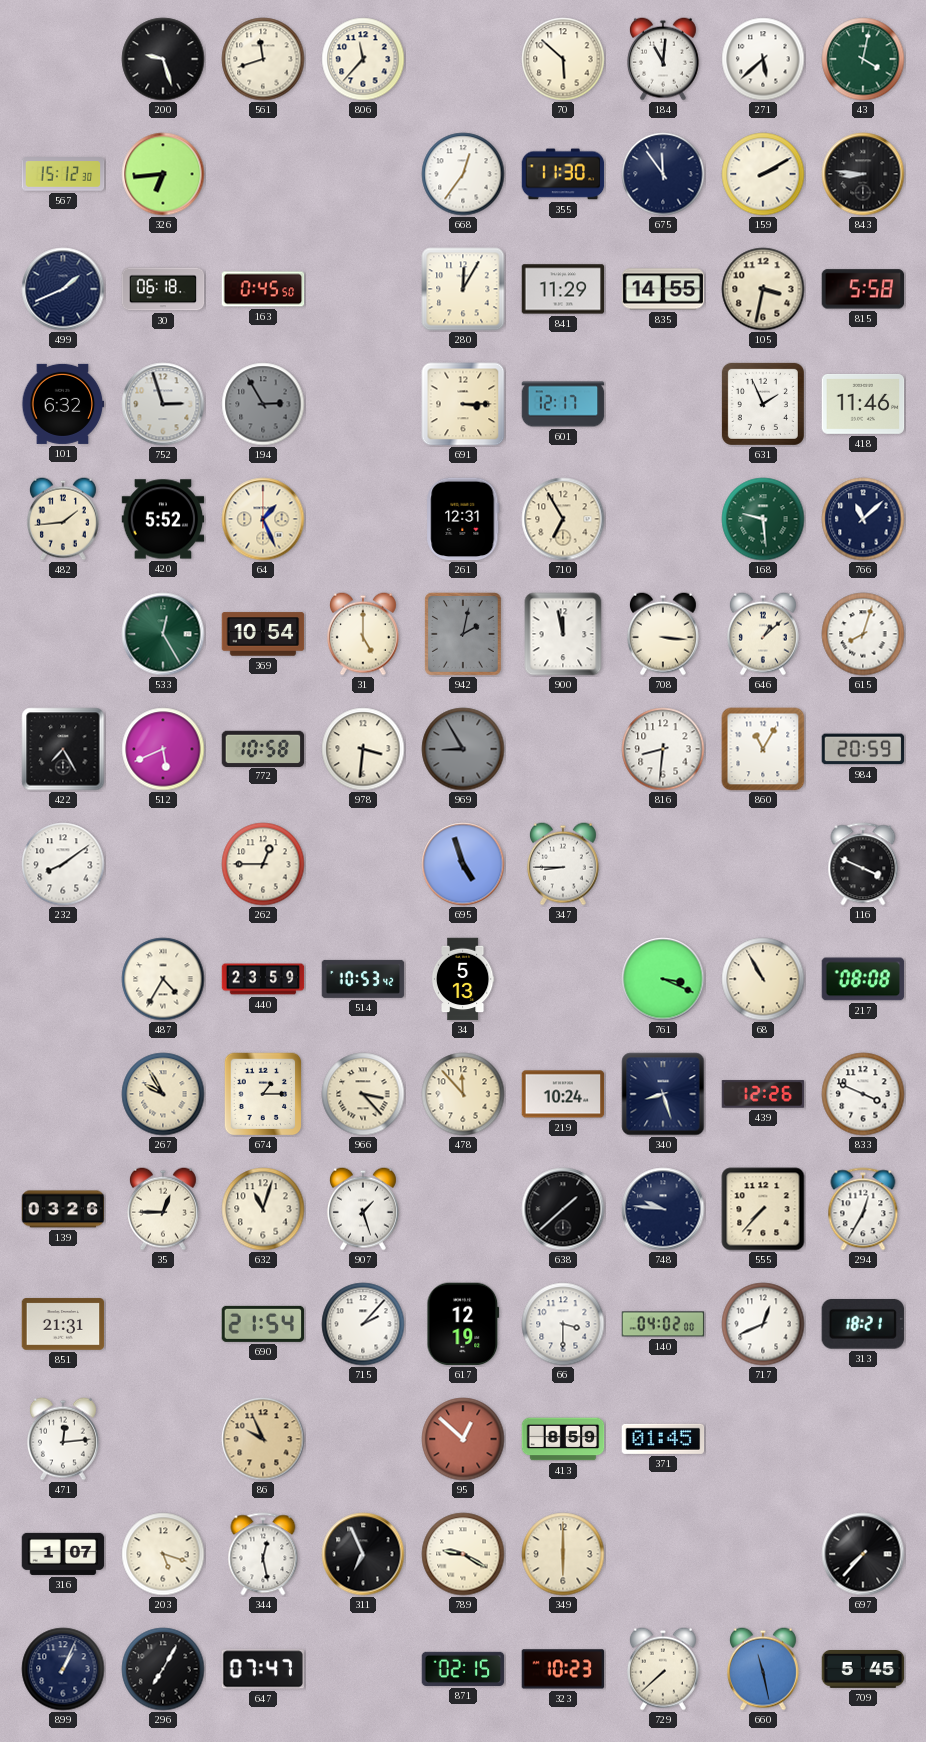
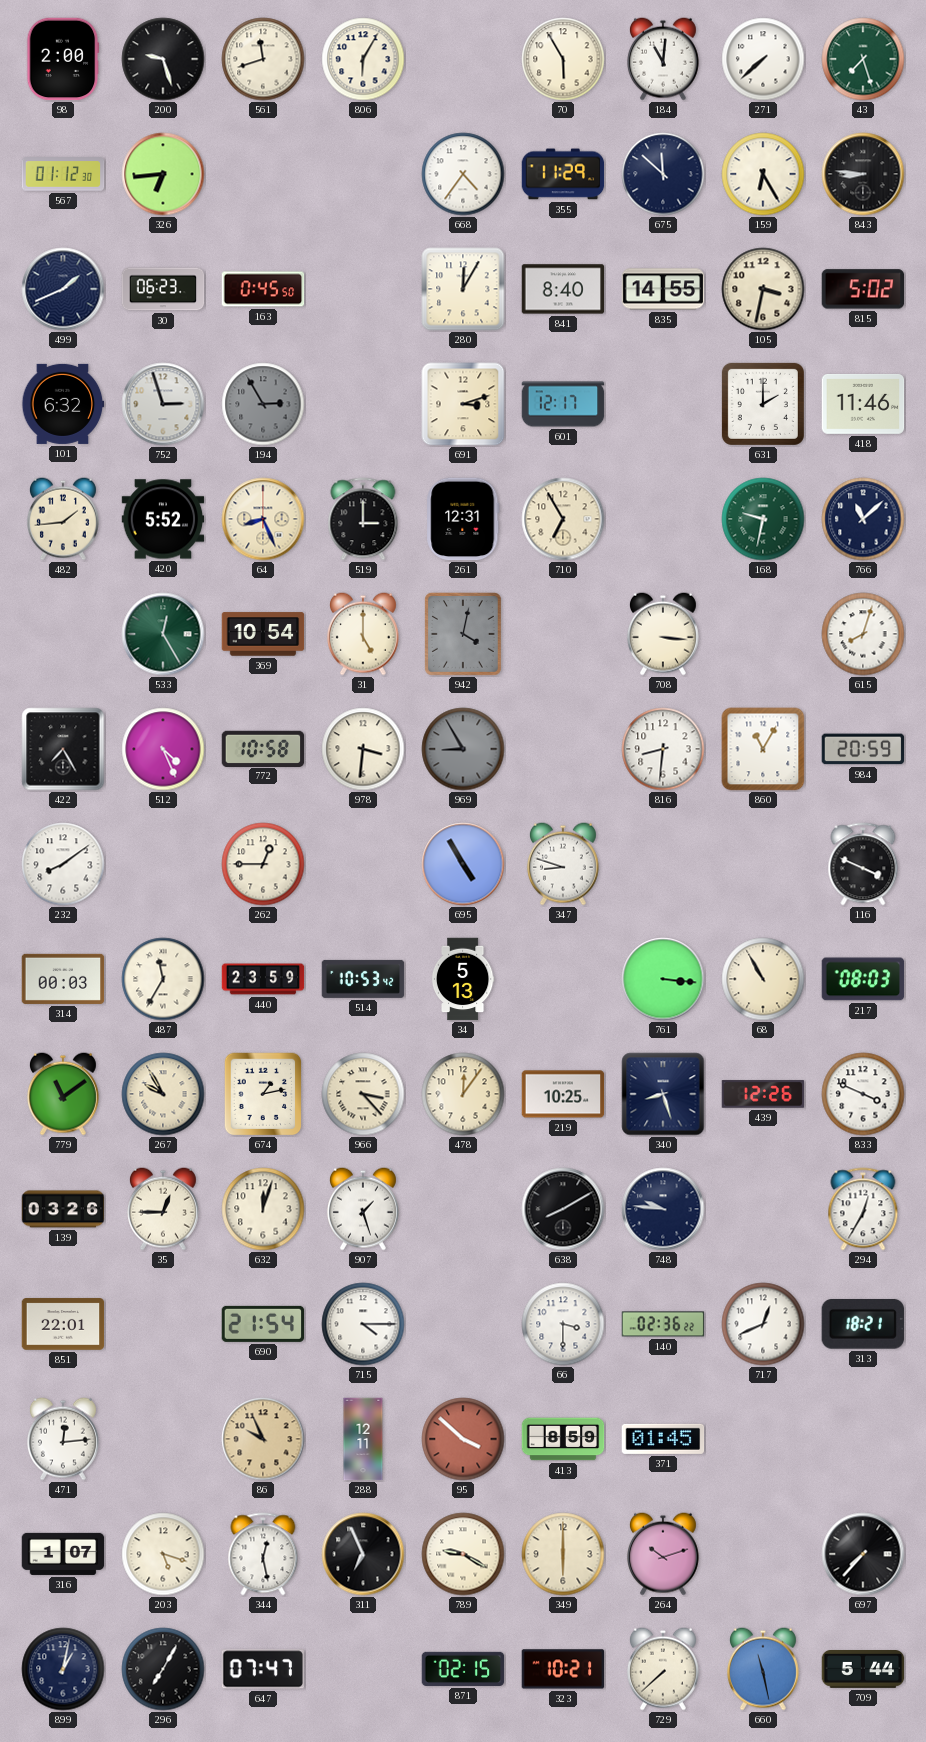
98: none -> 2:00 (63, 59)
806: 11:37 -> 6:05 (363, 59)
70: 5:52 -> 5:55 (563, 59)
271: 5:38 -> 7:38 (763, 59)
43: 4:02 -> 7:27 (863, 59)
567: 15:12 -> 01:12 (63, 174)
668: 12:36 -> 4:36 (463, 174)
355: 11:30 -> 11:29 (563, 174)
675: 11:54 -> 11:52 (663, 174)
159: 2:10 -> 6:25 (763, 174)
30: 06:18 -> 06:23 (163, 289)
841: 11:29 -> 8:40 (563, 289)
815: 5:58 -> 5:02 (863, 289)
691: 3:15 -> 3:12 (463, 404)
631: 1:56 -> 2:00 (763, 404)
64: 1:26 -> 8:26 (263, 519)
519: none -> 3:00 (363, 519)
168: 9:29 -> 9:32 (763, 519)
942: 2:02 -> 4:02 (463, 634)
900: 11:58 -> none (563, 634)
646: 1:08 -> none (763, 634)
512: 5:41 -> 4:26 (163, 749)
695: 4:57 -> 4:55 (463, 864)
347: 8:45 -> 8:48 (563, 864)
314: none -> 00:03 (63, 979)
487: 4:35 -> 11:35 (163, 979)
761: 3:19 -> 3:16 (663, 979)
217: 08:08 -> 08:03 (863, 979)
779: none -> 11:09 (63, 1094)
674: 1:15 -> 1:13 (263, 1094)
478: 11:53 -> 12:06 (463, 1094)
219: 10:24 -> 10:25 (563, 1094)
632: 11:03 -> 12:03 (263, 1209)
638: 1:38 -> 8:10 (563, 1209)
555: 7:37 -> none (763, 1209)
851: 21:31 -> 22:01 (63, 1324)
715: 2:07 -> 4:15 (363, 1324)
617: 12:19 -> none (463, 1324)
140: 04:02 -> 02:36 (663, 1324)
288: none -> 12:11 (363, 1439)
95: 12:52 -> 3:52 (463, 1439)
264: none -> 10:12 (663, 1554)
899: 1:04 -> 1:02 (63, 1669)
323: 10:23 -> 10:21 (563, 1669)
709: 5:45 -> 5:44 (863, 1670)
